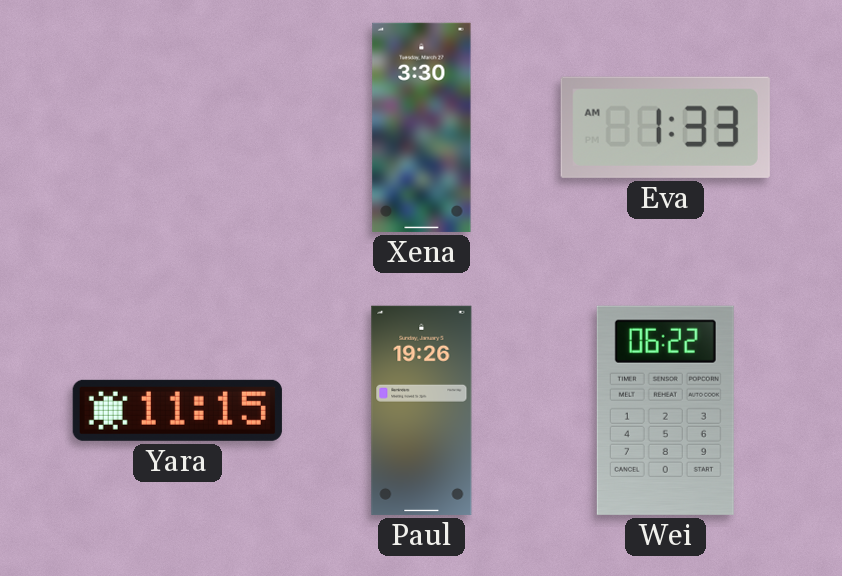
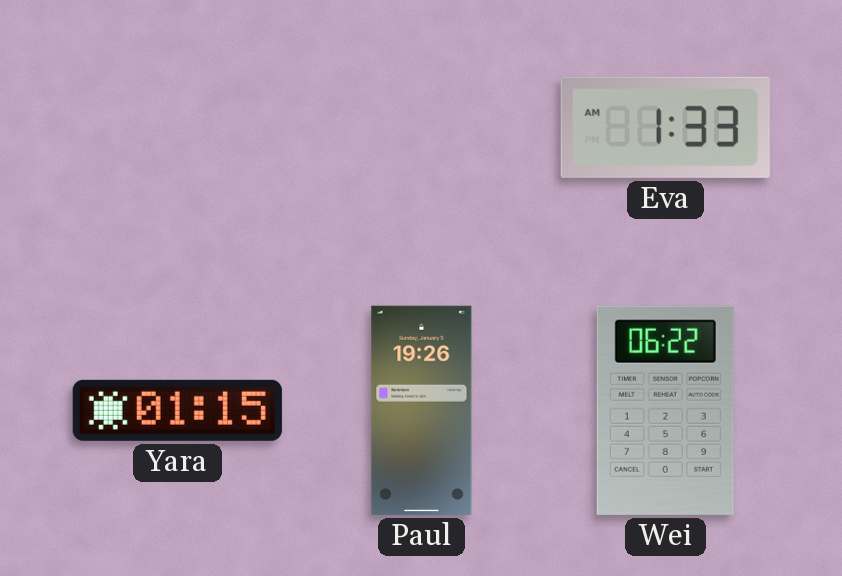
Xena: 3:30 -> none (422, 127)
Yara: 11:15 -> 01:15 (177, 410)
